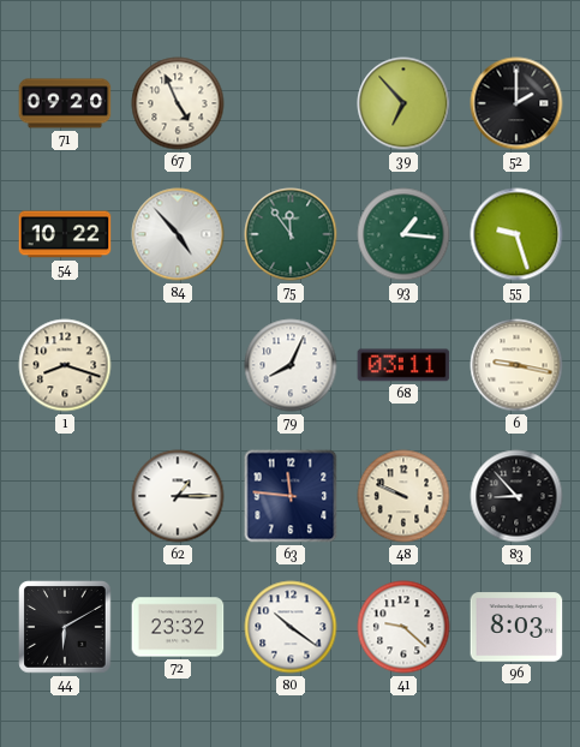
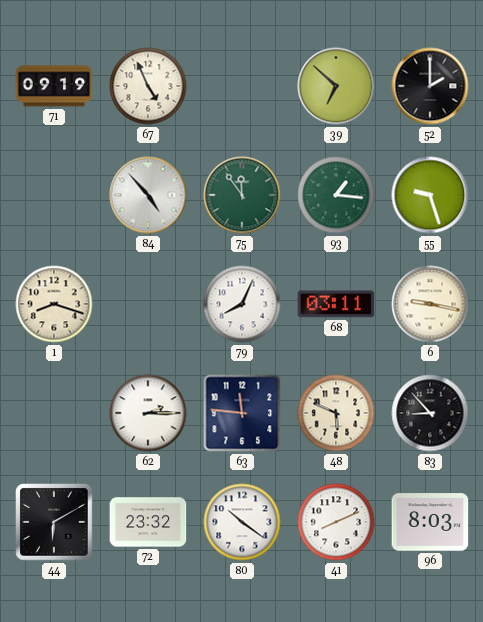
71: 09:20 -> 09:19 (54, 86)
39: 6:53 -> 6:52 (336, 86)
54: 10:22 -> none (65, 234)
62: 1:15 -> 2:15 (148, 413)
48: 9:49 -> 5:49 (336, 413)
41: 9:22 -> 8:11 (336, 522)
